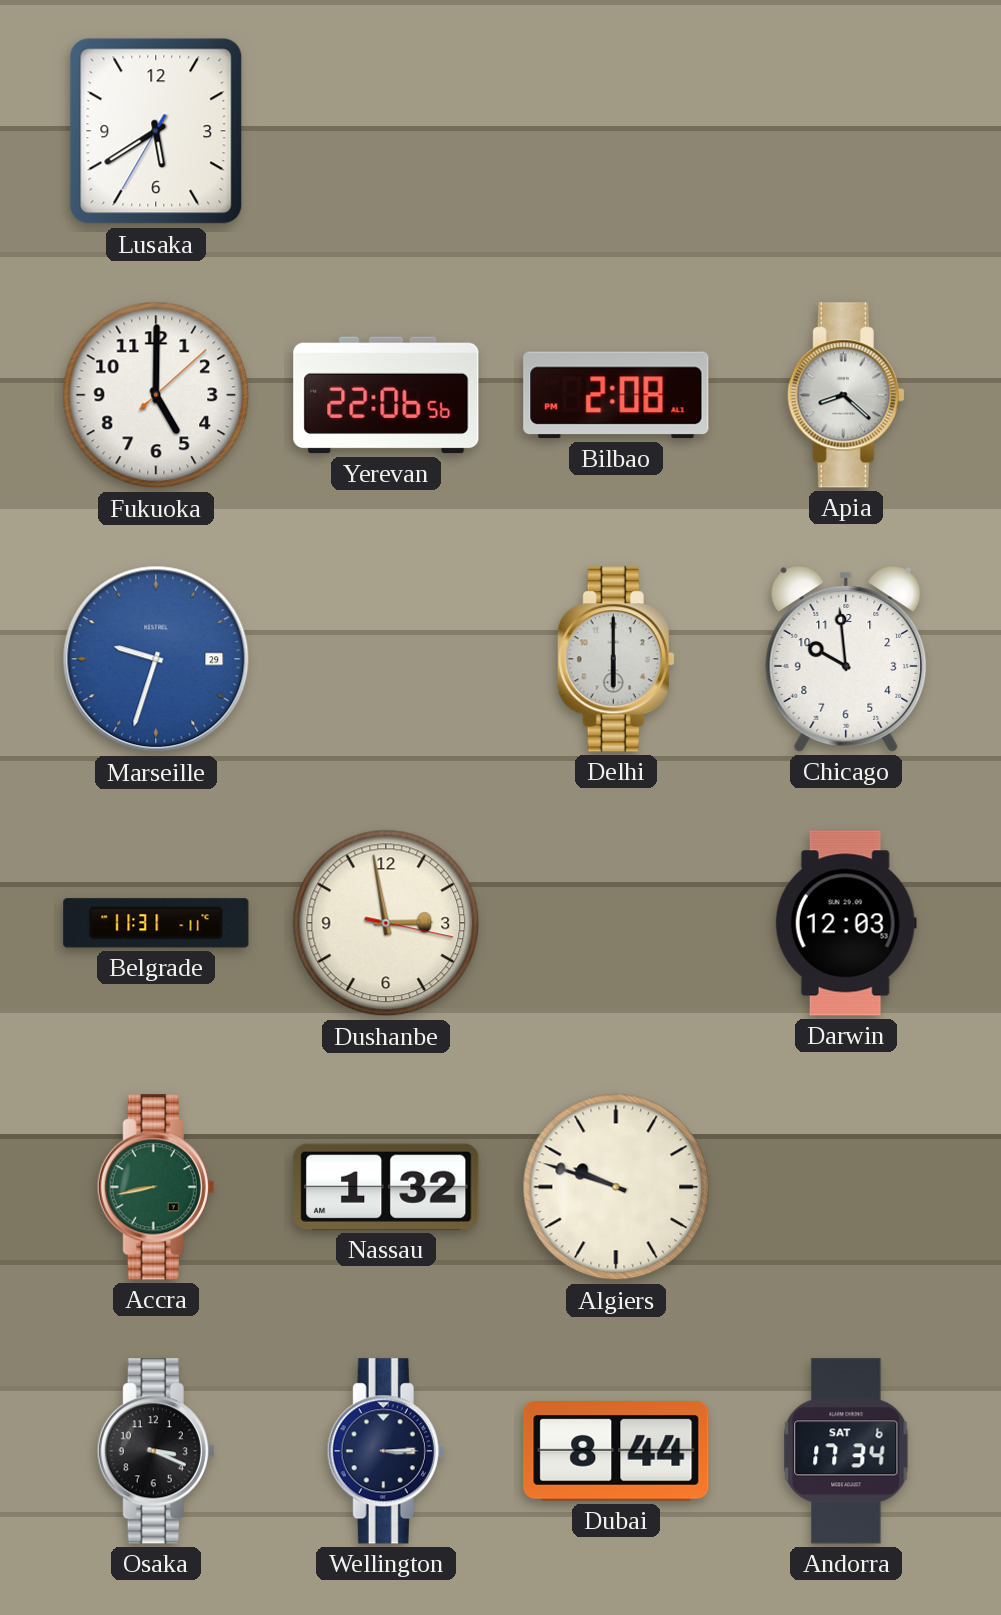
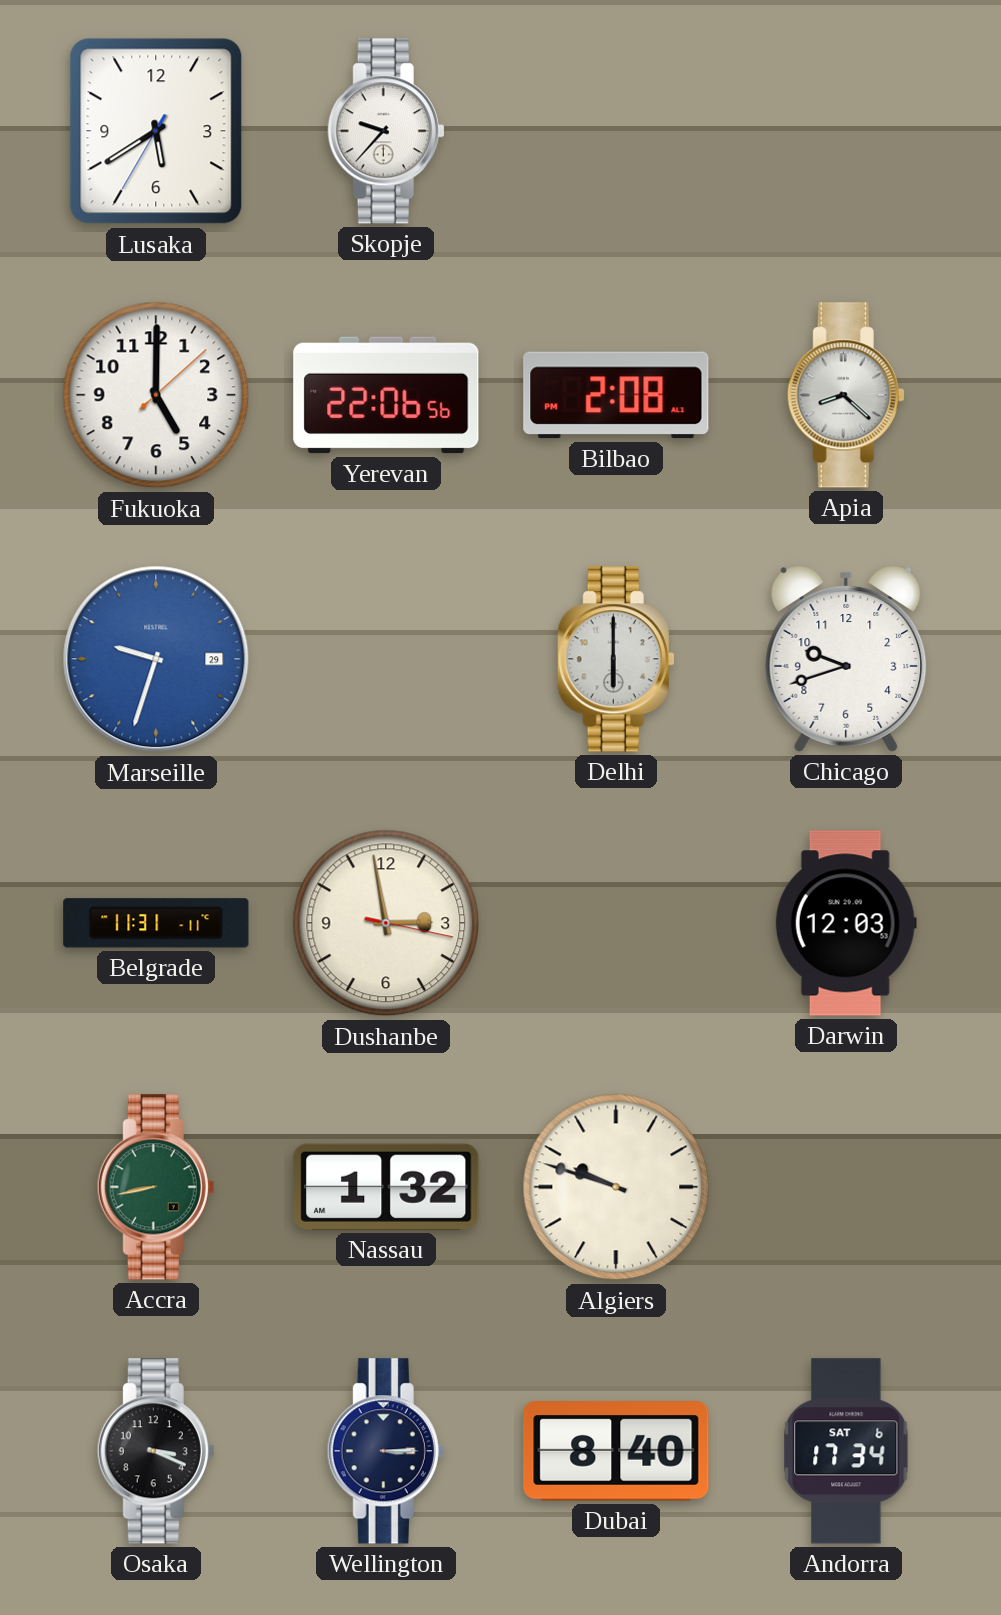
Skopje: none -> 9:37 (386, 131)
Chicago: 9:59 -> 9:42 (846, 659)
Dubai: 8:44 -> 8:40 (616, 1452)
